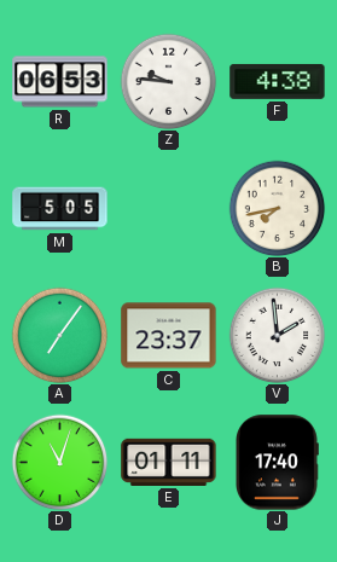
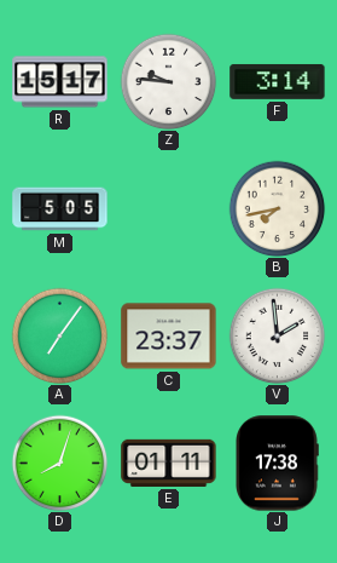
R: 06:53 -> 15:17 (60, 82)
F: 4:38 -> 3:14 (278, 81)
D: 11:03 -> 8:03 (59, 463)
J: 17:40 -> 17:38 (278, 464)
